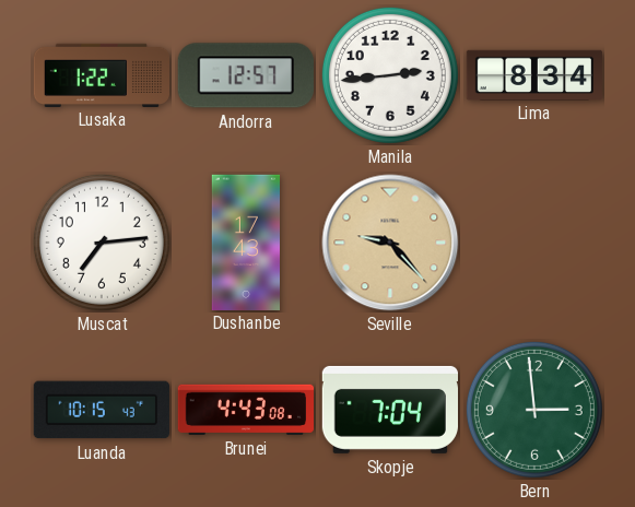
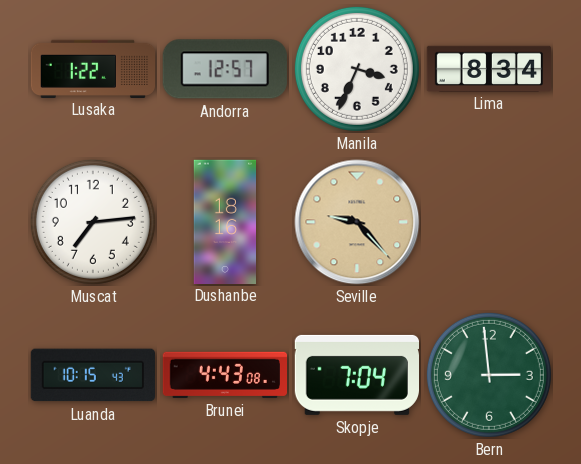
Manila: 2:44 -> 3:34 (357, 69)
Dushanbe: 17:43 -> 18:16 (224, 221)
